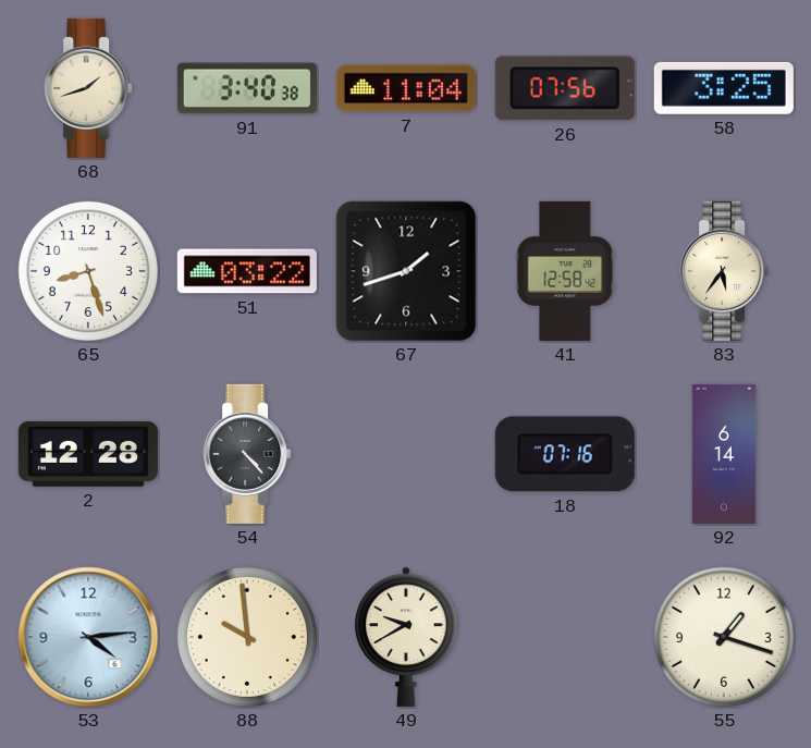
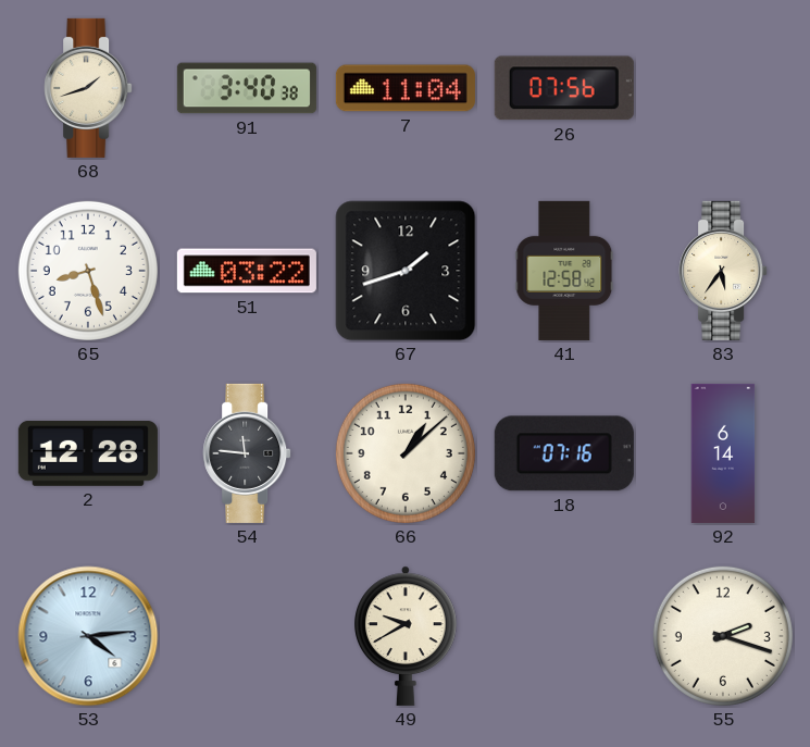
58: 3:25 -> none (724, 88)
54: 4:23 -> 11:46 (247, 453)
66: none -> 1:08 (406, 453)
88: 9:59 -> none (247, 637)
55: 1:18 -> 2:18 (723, 636)
